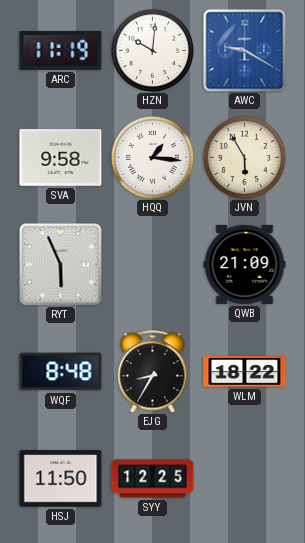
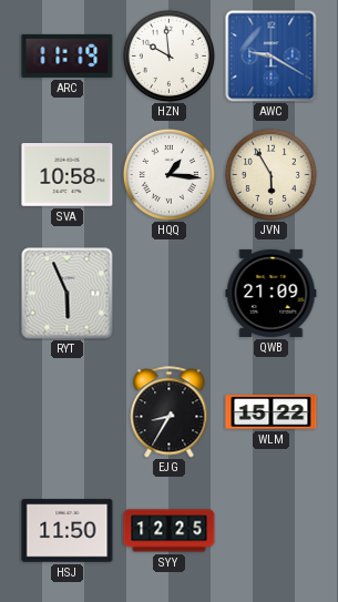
HZN: 10:01 -> 9:59 (168, 55)
SVA: 9:58 -> 10:58 (68, 175)
WQF: 8:48 -> none (61, 372)
WLM: 18:22 -> 15:22 (272, 412)
